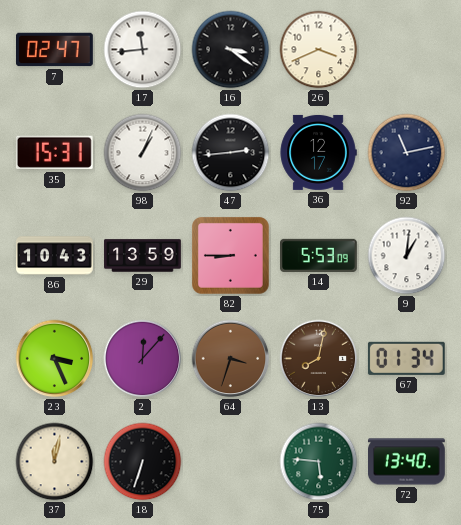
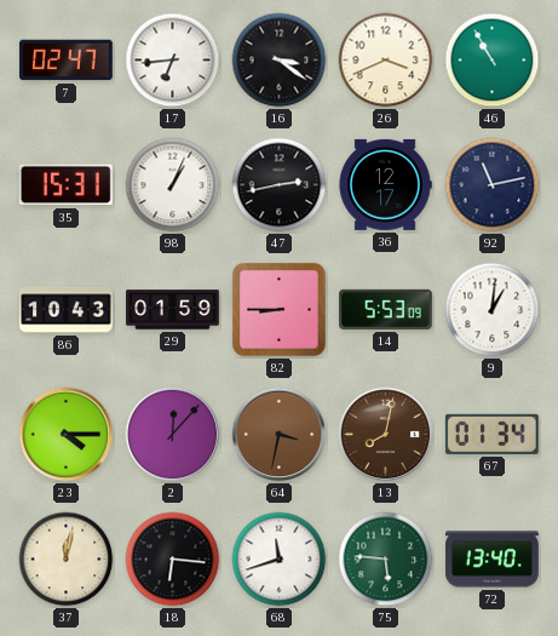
17: 11:44 -> 6:44 (173, 61)
46: none -> 10:55 (493, 61)
47: 2:44 -> 2:43 (280, 185)
29: 13:59 -> 01:59 (173, 310)
23: 3:26 -> 4:15 (67, 435)
64: 3:33 -> 3:32 (280, 435)
18: 6:33 -> 6:16 (173, 560)
68: none -> 11:42 (280, 560)
